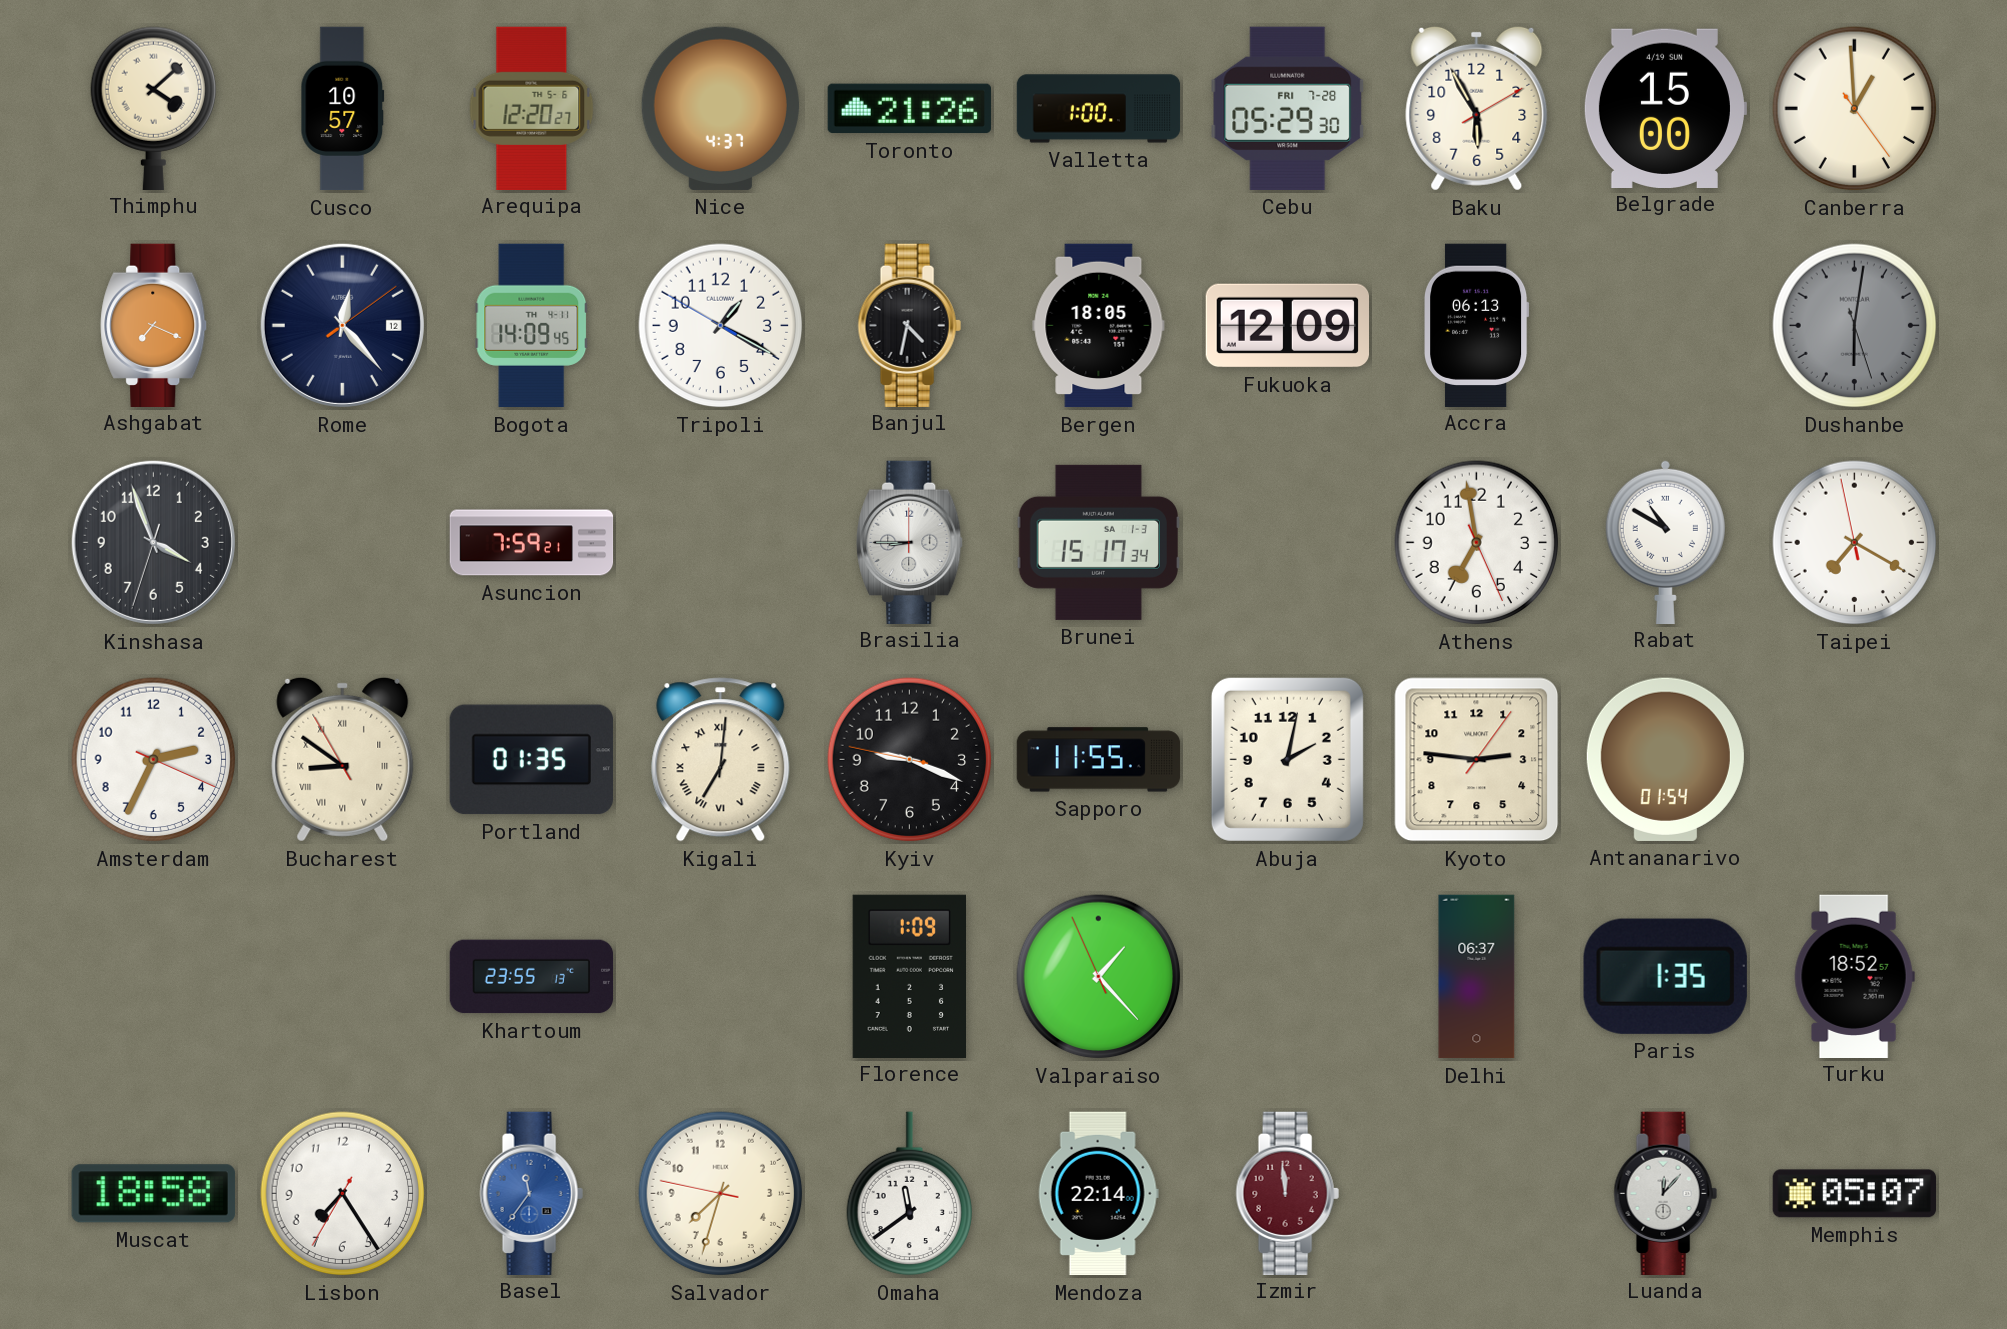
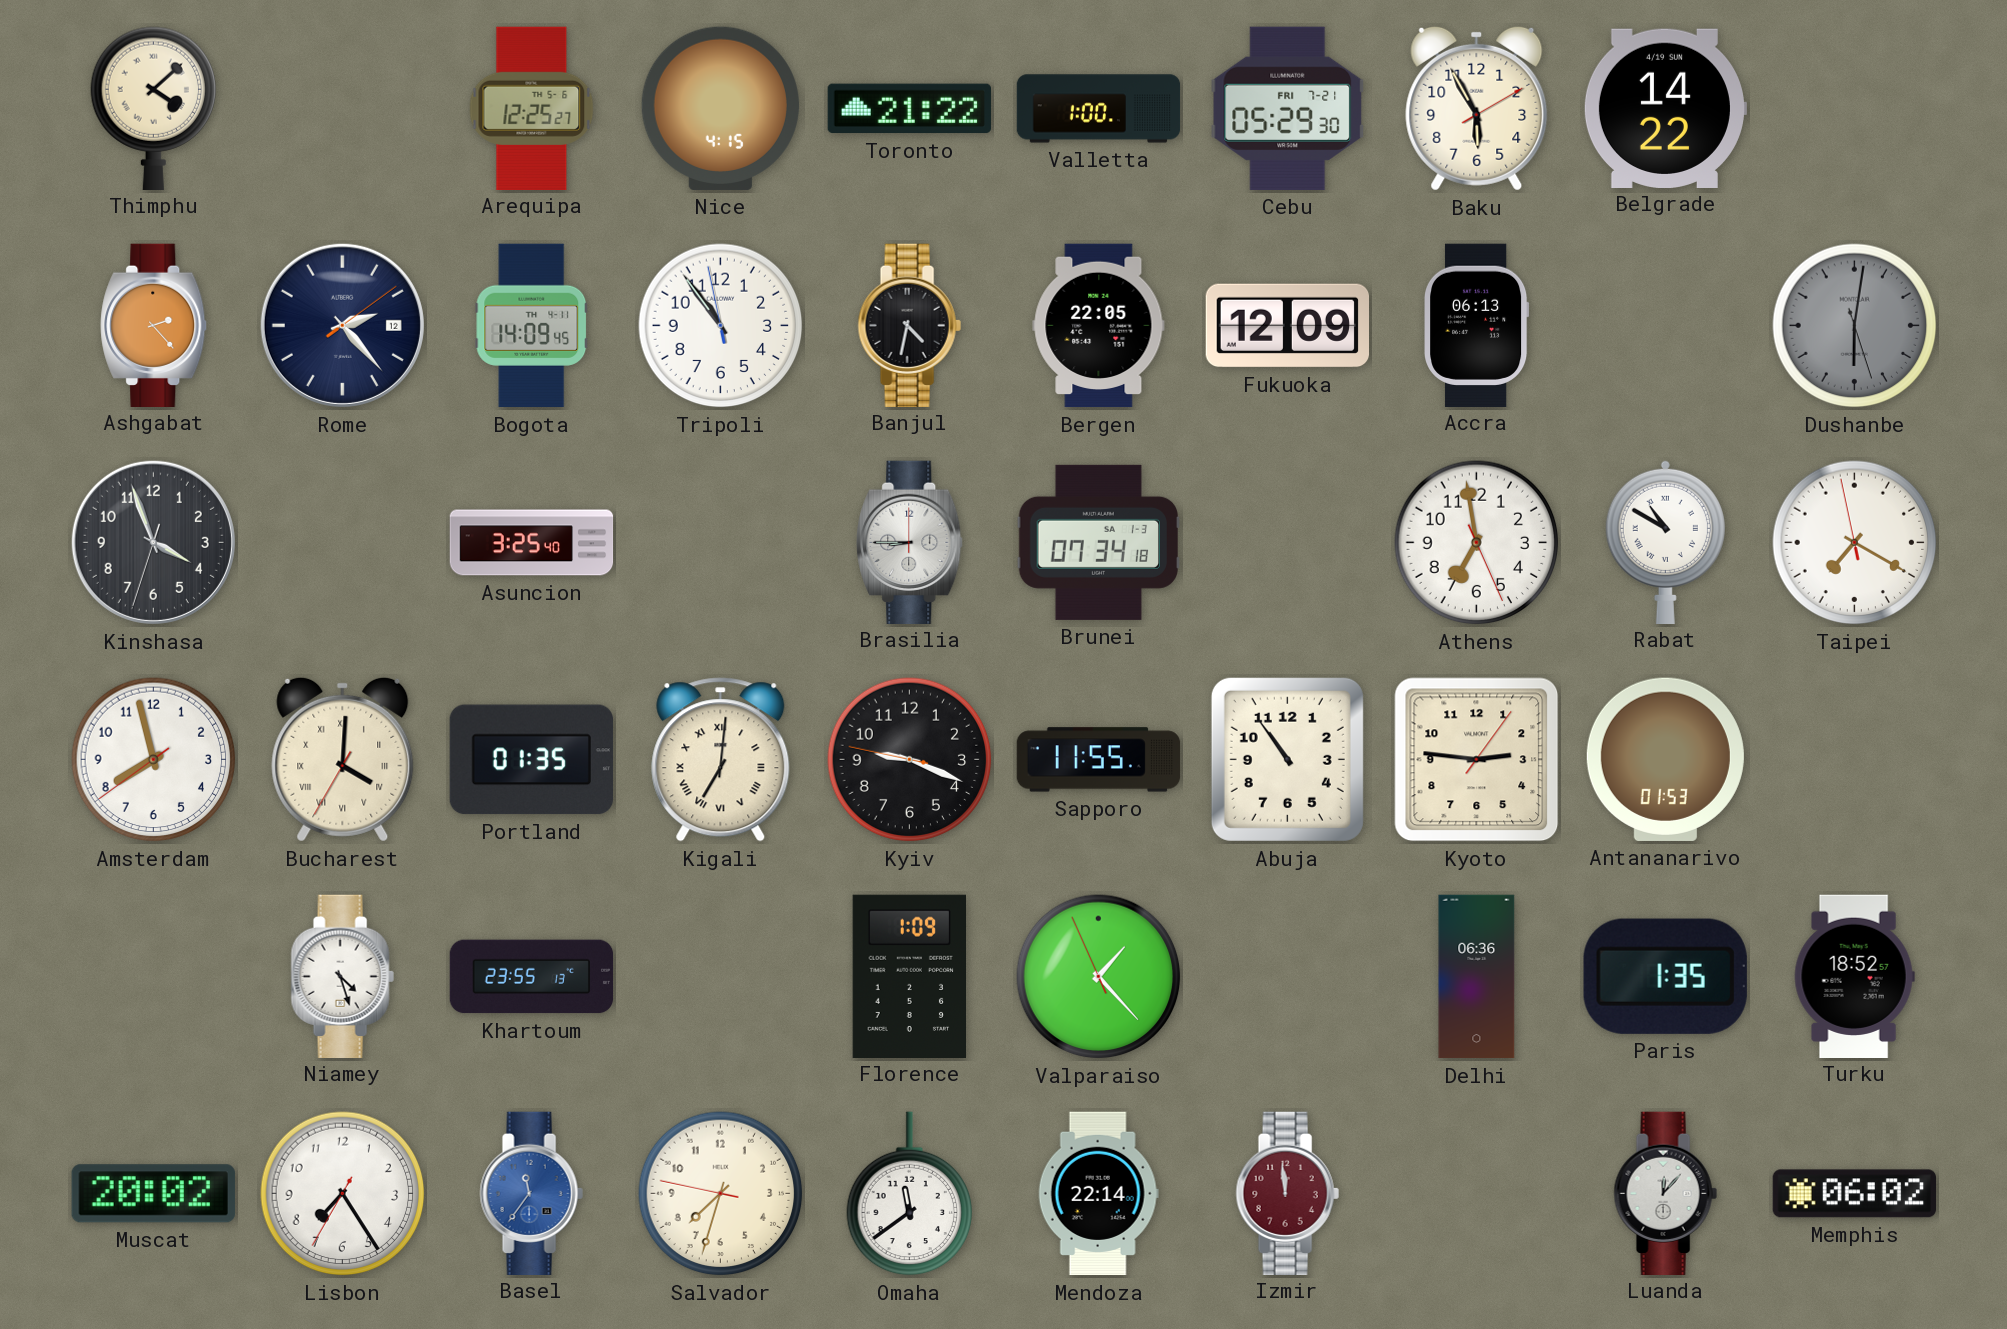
Cusco: 10:57 -> none (343, 109)
Arequipa: 12:20 -> 12:25 (532, 108)
Nice: 4:37 -> 4:15 (720, 108)
Toronto: 21:26 -> 21:22 (909, 109)
Cebu date: FRI 7-28 -> FRI 7-21 (1288, 108)
Belgrade: 15:00 -> 14:22 (1665, 108)
Canberra: 12:59 -> none (1855, 109)
Ashgabat: 7:19 -> 2:23 (154, 325)
Rome: 12:23 -> 2:23 (342, 325)
Tripoli: 1:19 -> 10:53 (721, 326)
Bergen: 18:05 -> 22:05 (1099, 326)
Asuncion: 7:59 -> 3:25 (532, 543)
Brunei: 15:17 -> 07:34 (1098, 542)
Amsterdam: 2:34 -> 7:57 (154, 760)
Bucharest: 8:50 -> 4:00 (343, 759)
Abuja: 2:02 -> 10:54 (1287, 759)
Antananarivo: 01:54 -> 01:53 (1665, 759)
Niamey: none -> 4:27 (342, 976)
Delhi: 06:37 -> 06:36 (1477, 977)
Muscat: 18:58 -> 20:02 (153, 1194)
Memphis: 05:07 -> 06:02 (1854, 1194)
